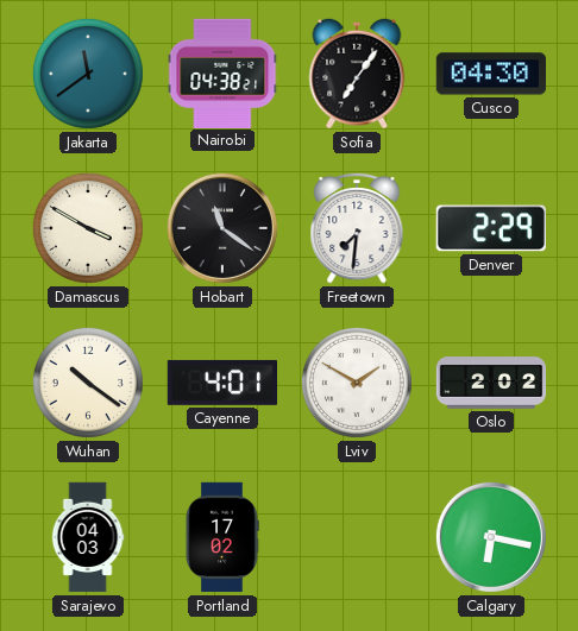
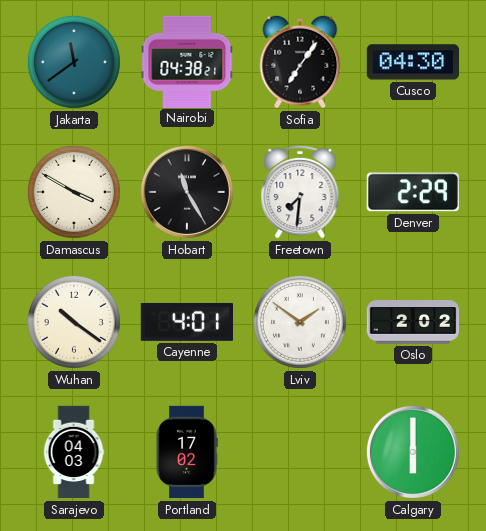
Hobart: 11:21 -> 11:25 (187, 192)
Lviv: 1:50 -> 1:51 (300, 322)
Calgary: 6:17 -> 6:00 (413, 452)
